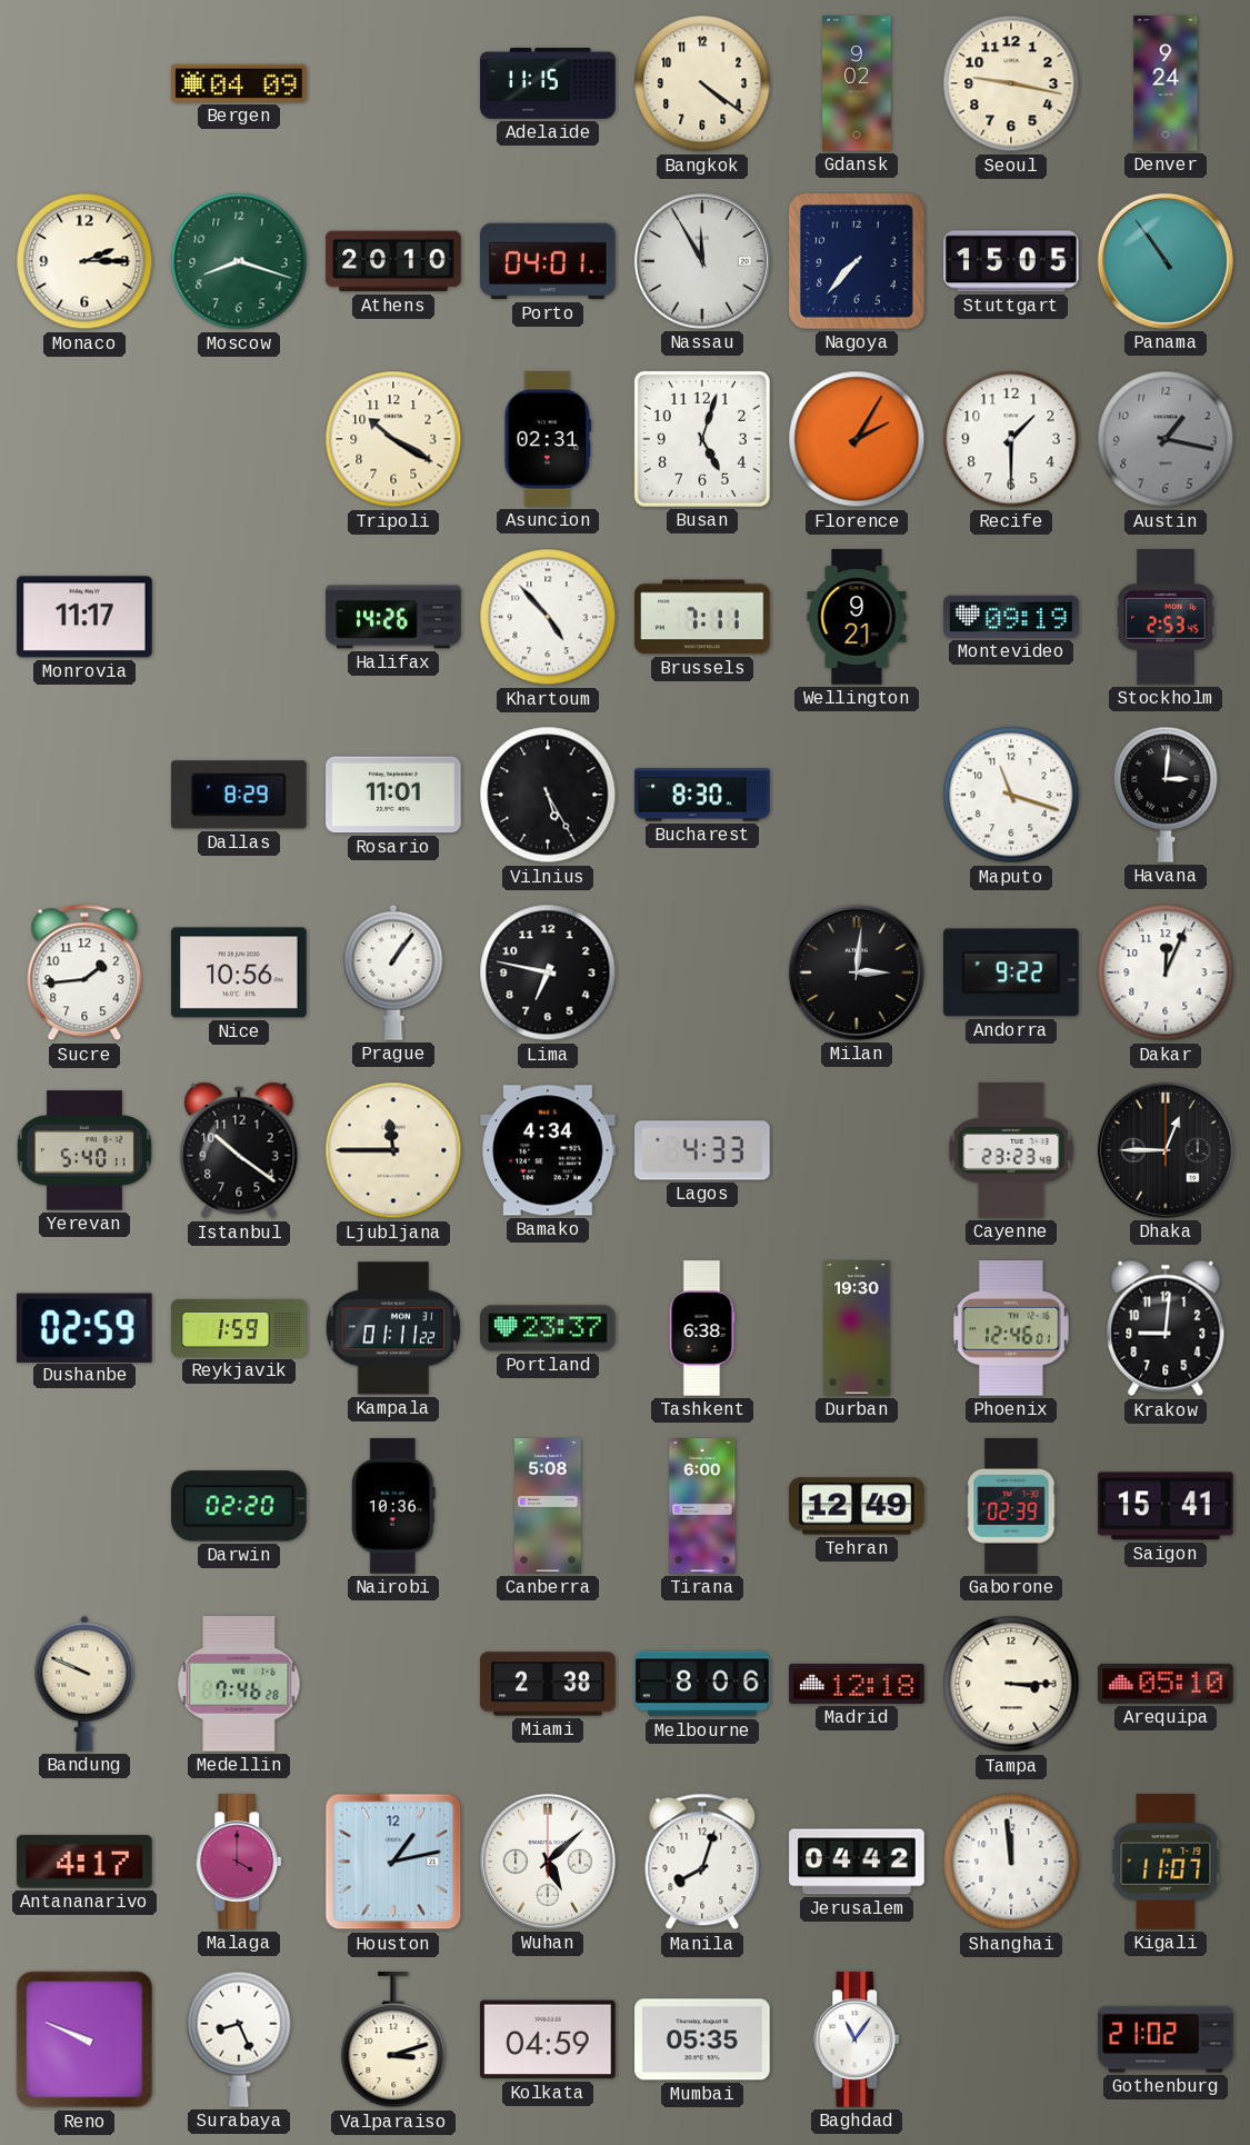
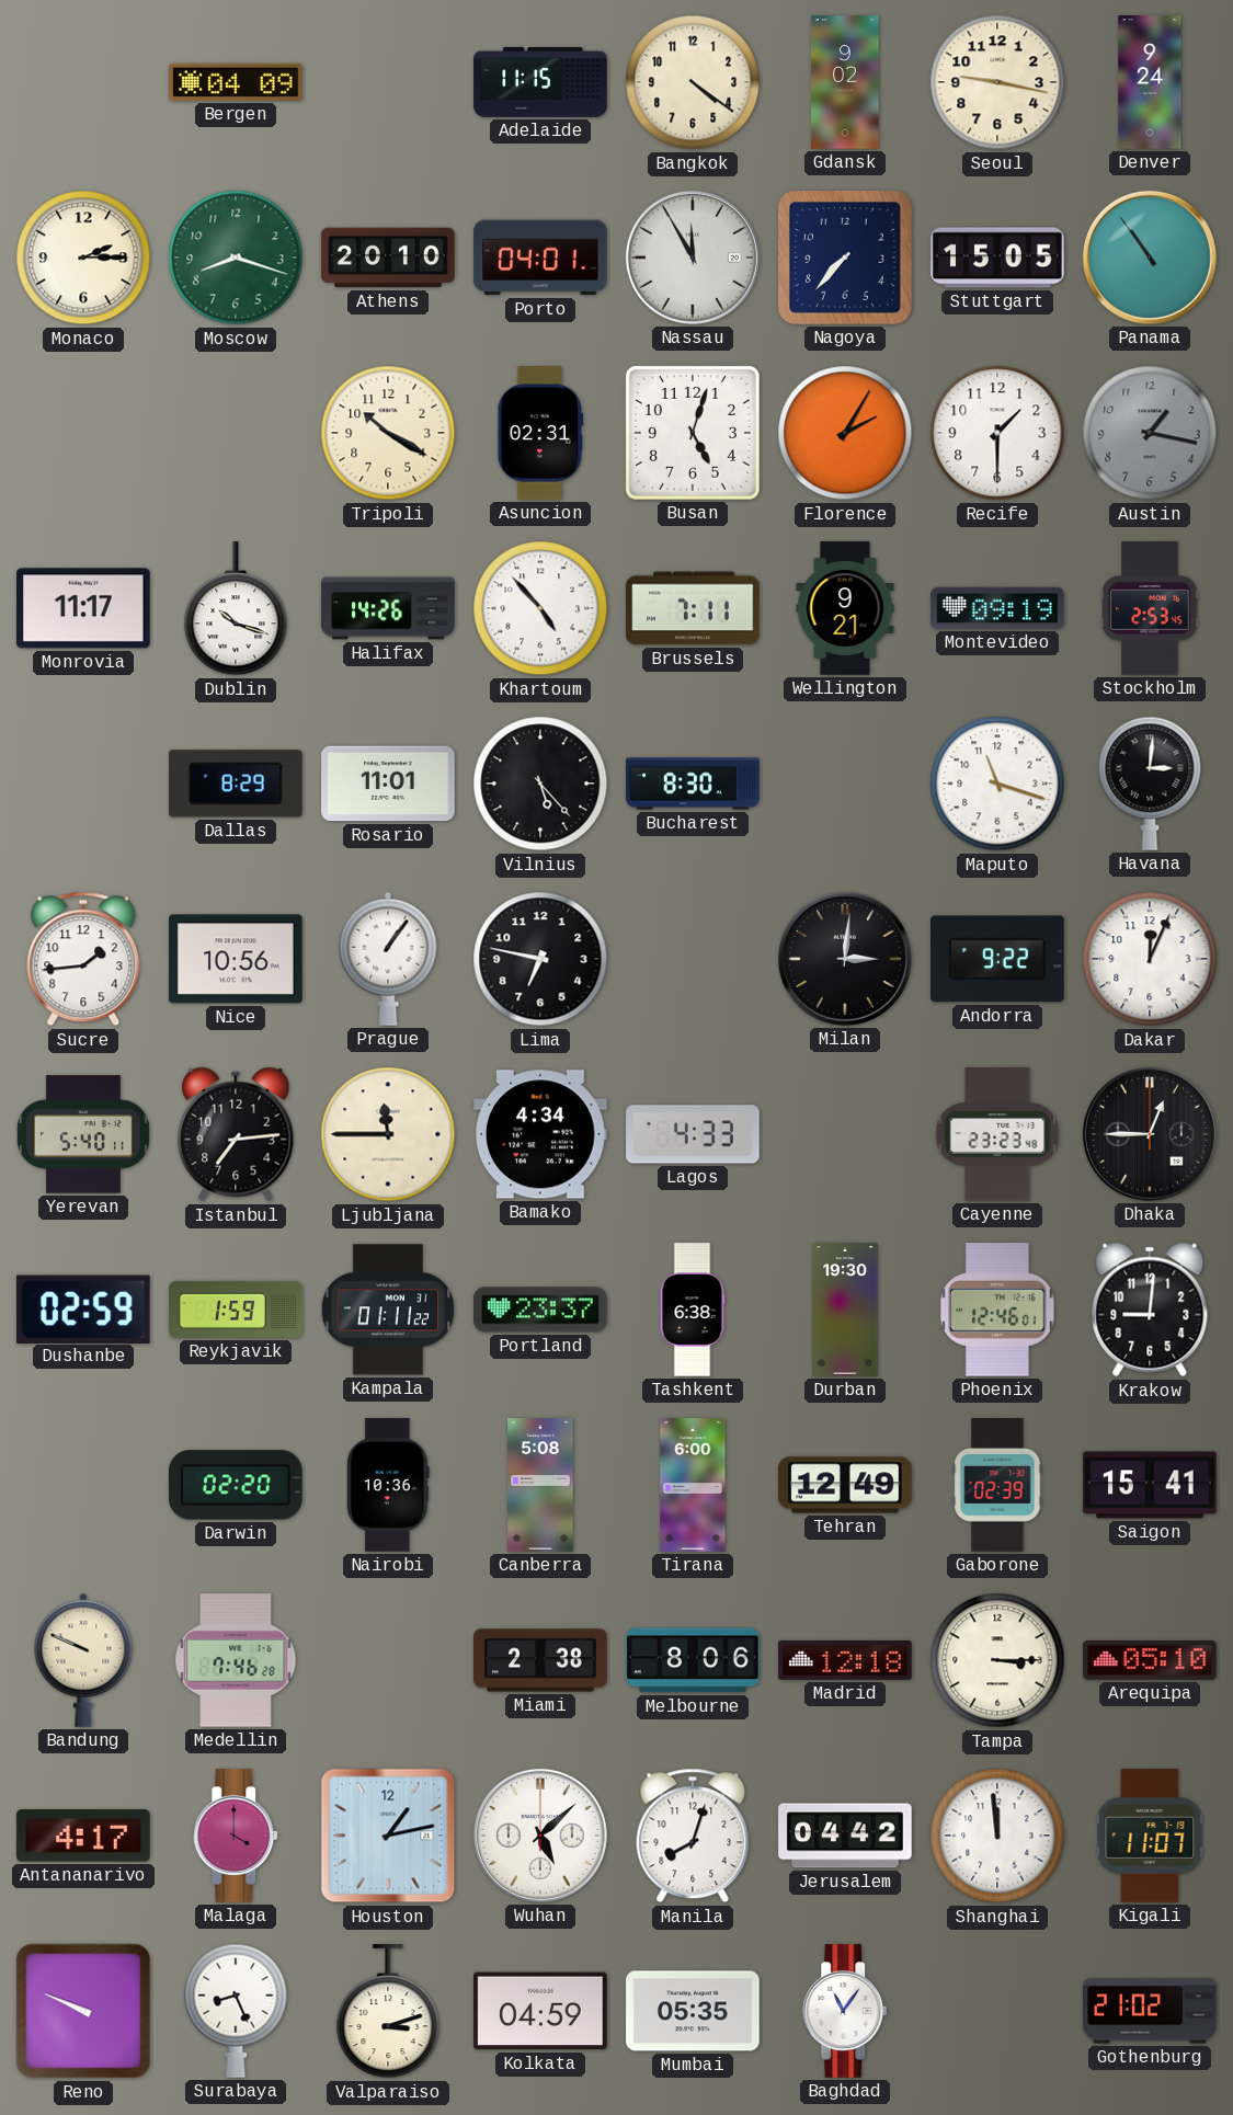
Dublin: none -> 10:18 (236, 609)
Vilnius: 5:25 -> 5:23 (540, 784)
Istanbul: 10:21 -> 7:14 (236, 1134)
